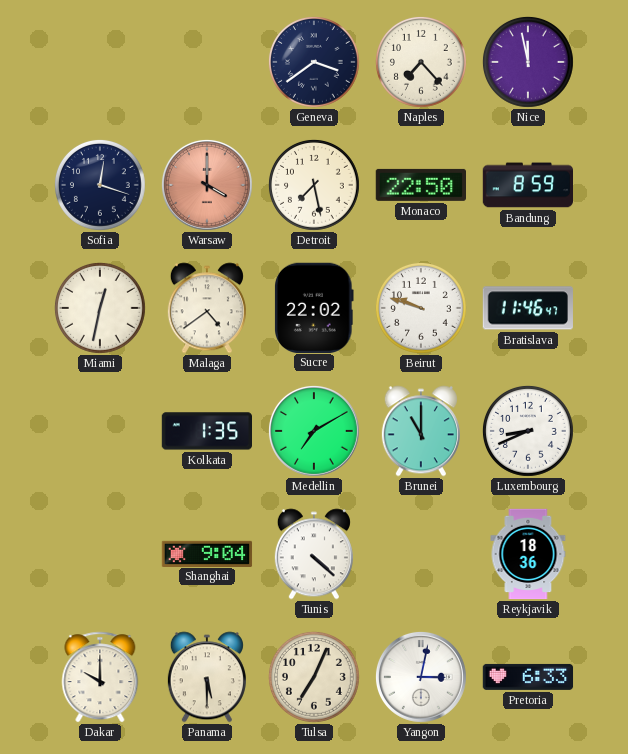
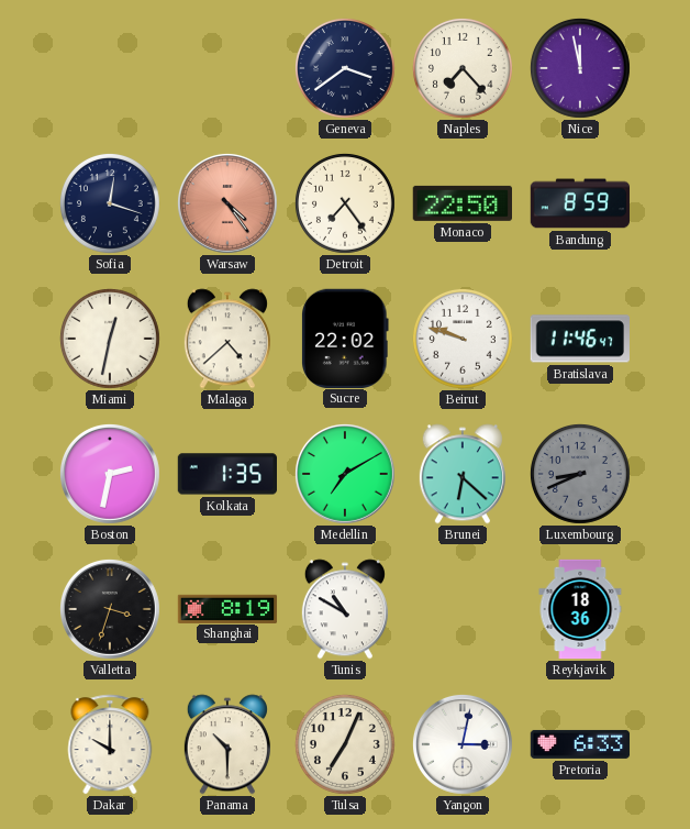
Warsaw: 4:00 -> 4:24 (227, 203)
Detroit: 7:28 -> 7:24 (345, 203)
Malaga: 4:39 -> 4:38 (227, 339)
Boston: none -> 2:32 (110, 474)
Brunei: 11:00 -> 6:22 (463, 474)
Luxembourg dial: white -> grey (580, 474)
Valletta: none -> 3:33 (110, 609)
Shanghai: 9:04 -> 8:19 (227, 608)
Tunis: 4:22 -> 10:50 (345, 609)
Panama: 5:30 -> 10:30 (227, 744)
